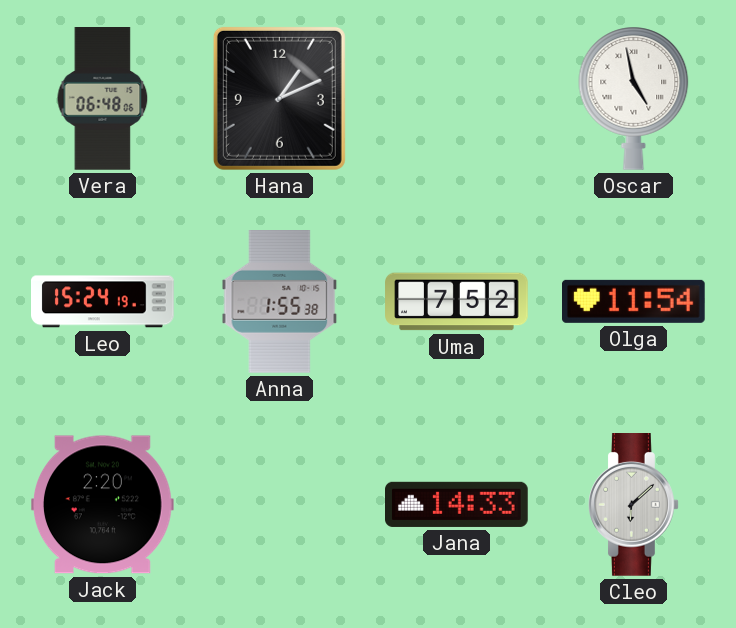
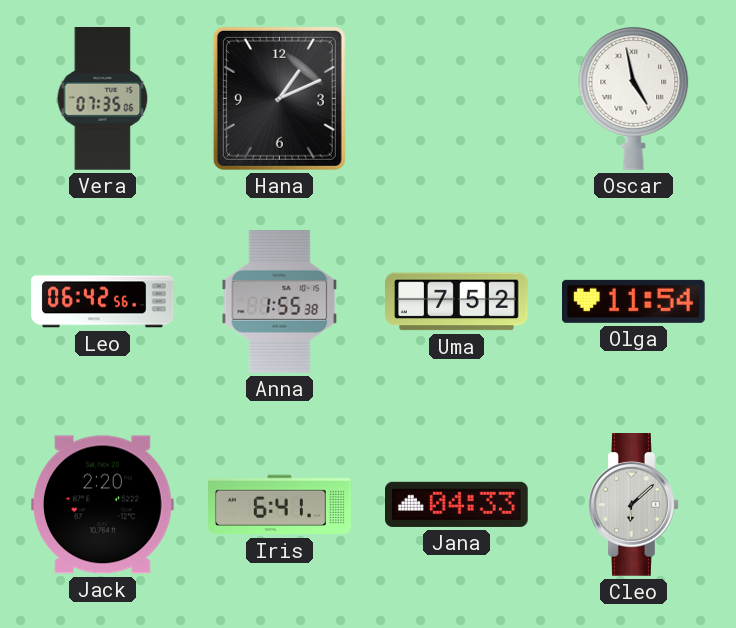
Vera: 06:48 -> 07:35 (103, 99)
Leo: 15:24 -> 06:42 (103, 302)
Iris: none -> 6:41 (280, 505)
Jana: 14:33 -> 04:33 (457, 504)
